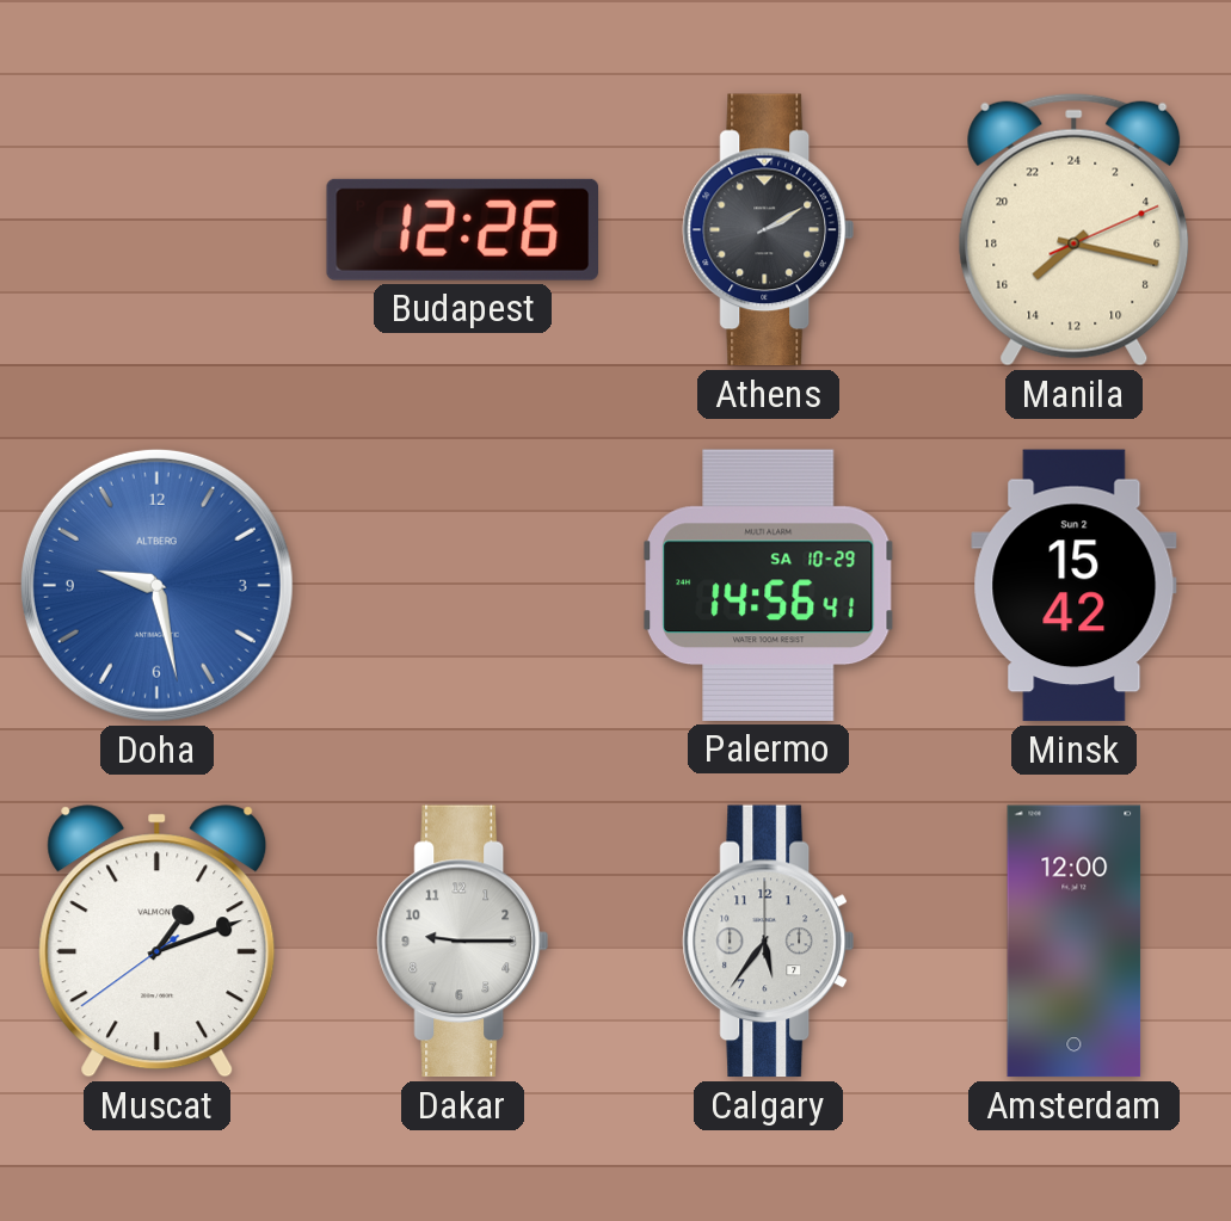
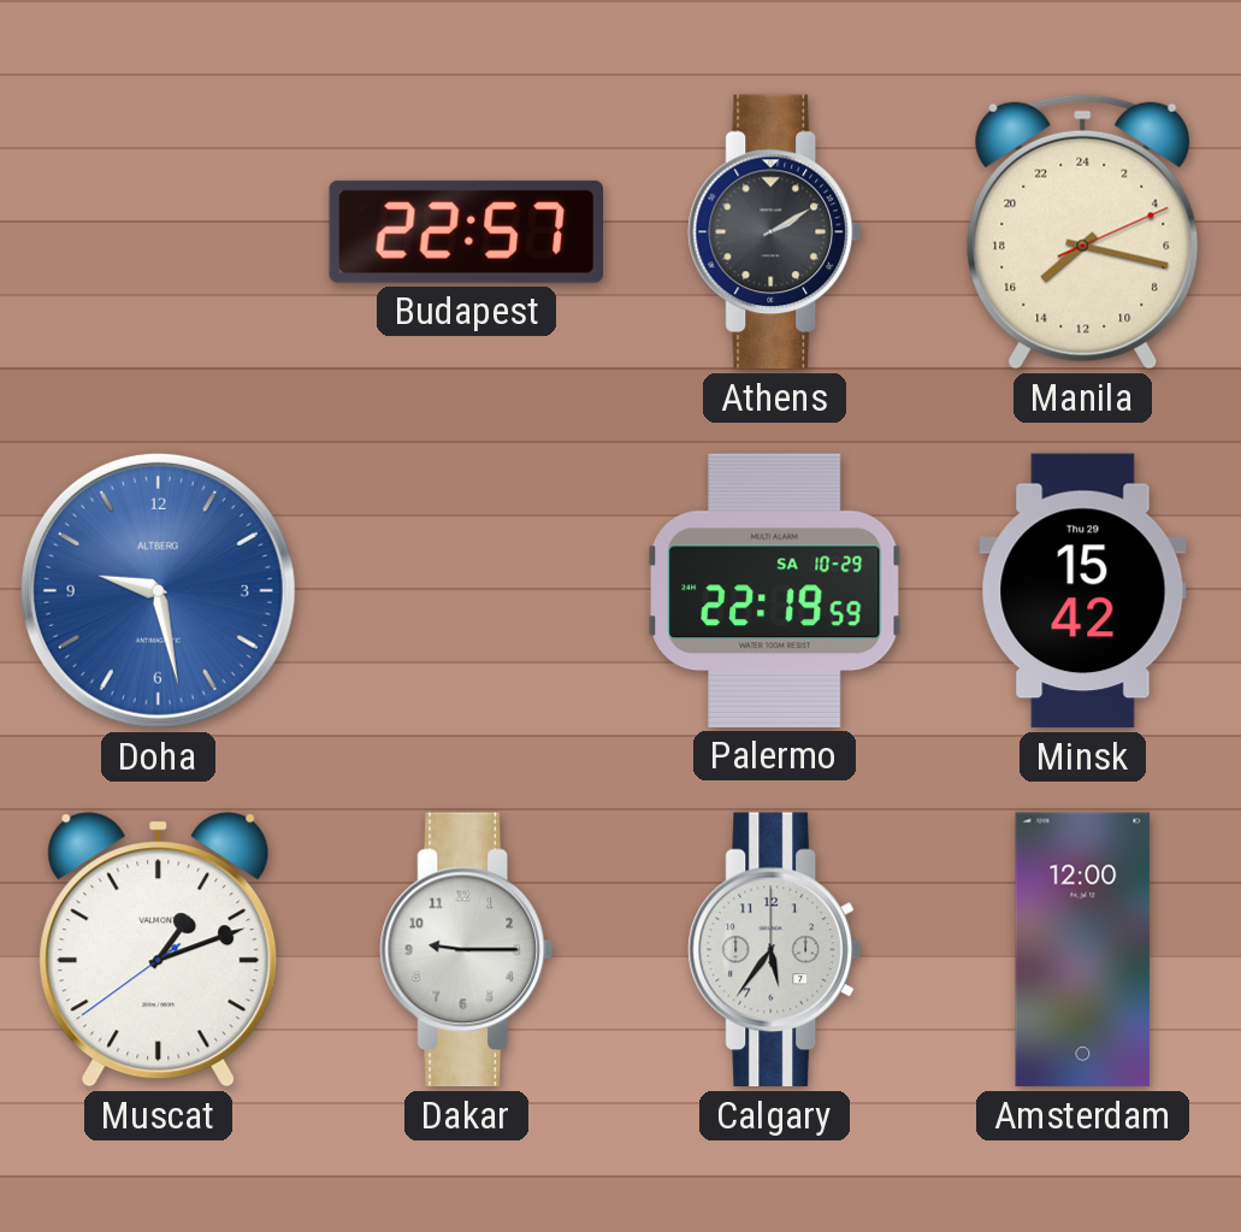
Budapest: 12:26 -> 22:57 (466, 231)
Palermo: 14:56 -> 22:19 (775, 590)
Minsk date: Sun 2 -> Thu 29 (1083, 591)
